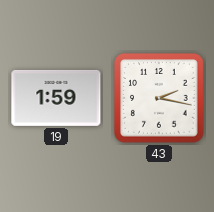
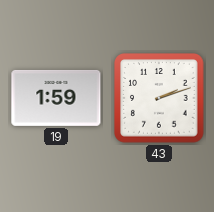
43: 2:17 -> 2:12 (159, 98)
